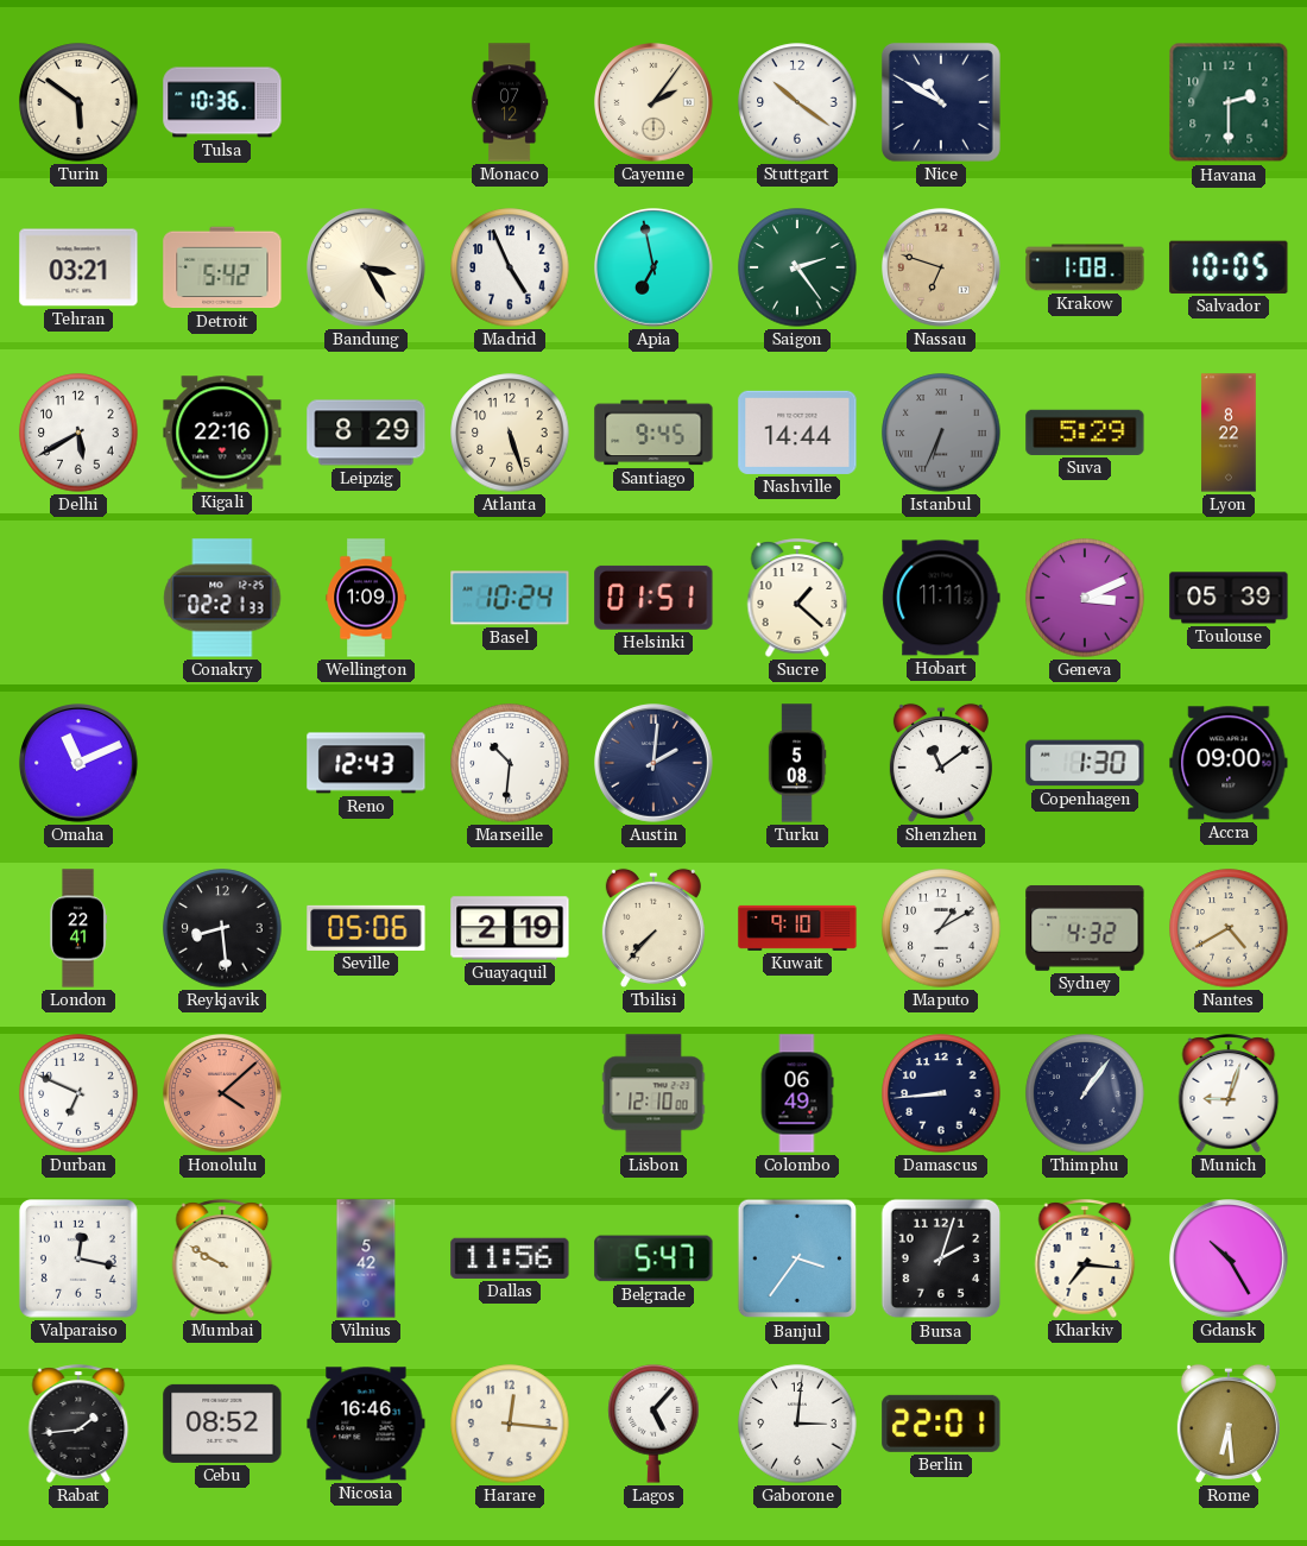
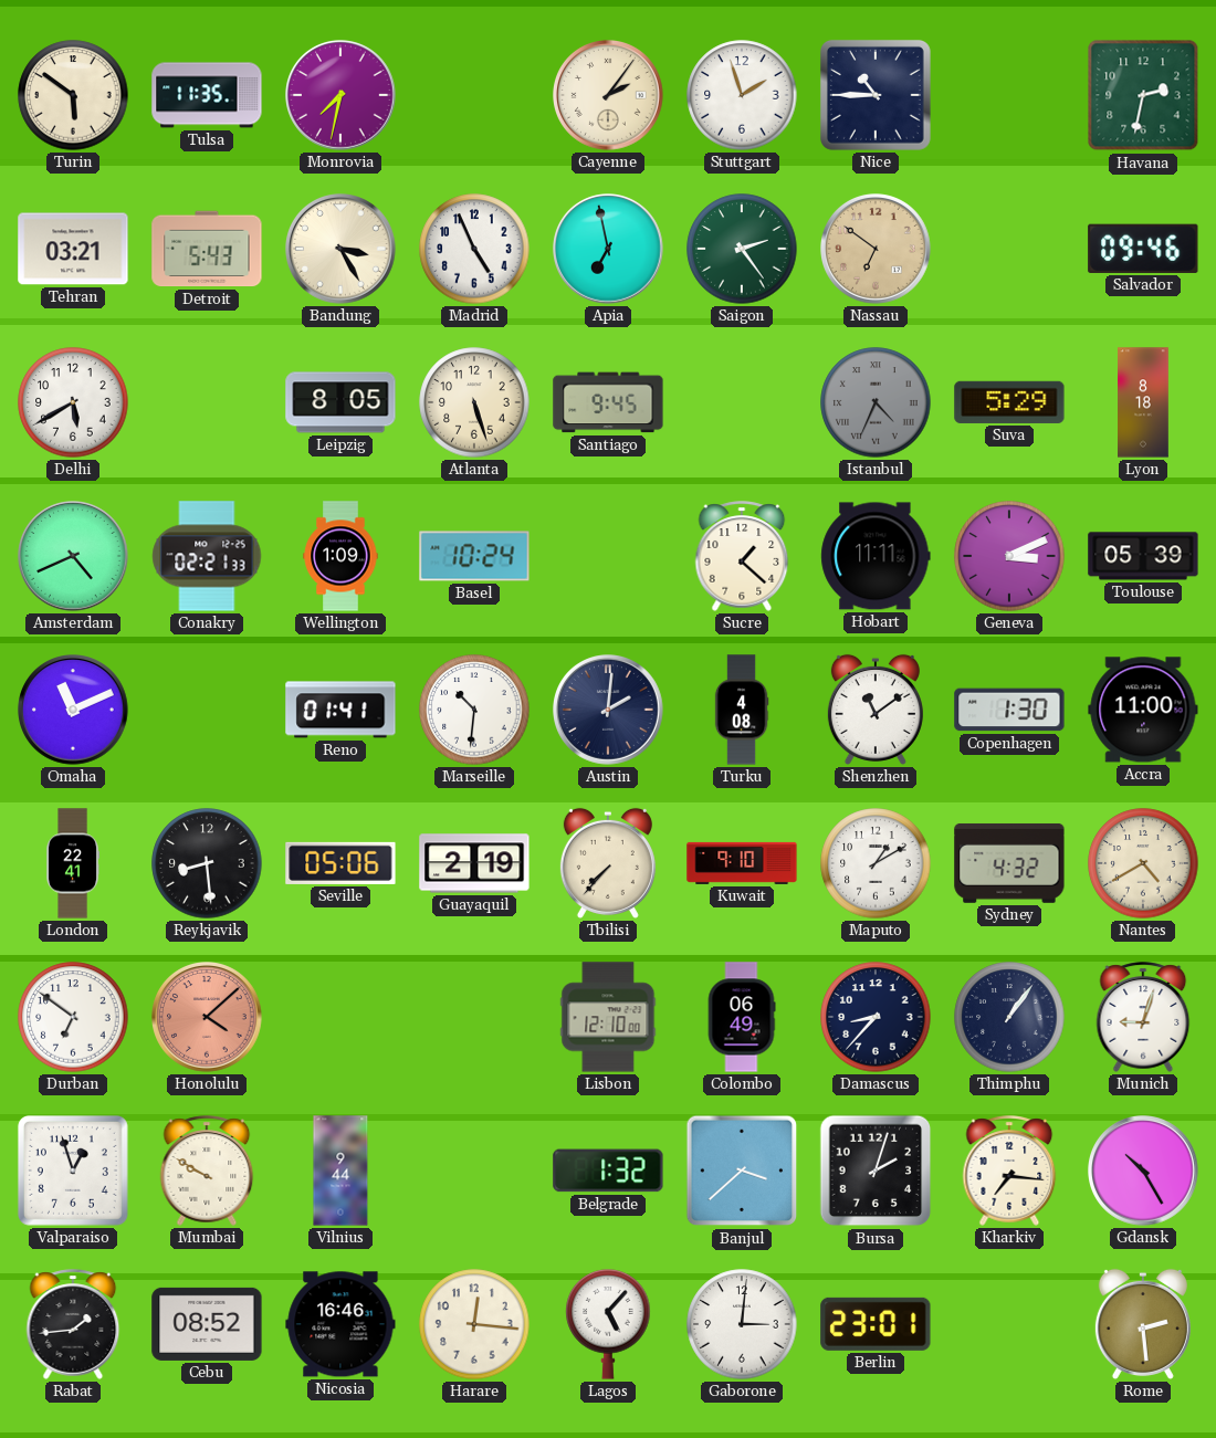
Tulsa: 10:36 -> 11:35 (207, 95)
Monrovia: none -> 7:32 (342, 96)
Monaco: 07:12 -> none (510, 102)
Stuttgart: 10:21 -> 1:57 (742, 95)
Nice: 10:50 -> 10:45 (876, 95)
Havana: 2:30 -> 2:32 (1143, 95)
Detroit: 5:42 -> 5:43 (207, 249)
Nassau: 6:48 -> 6:51 (877, 250)
Krakow: 1:08 -> none (1085, 267)
Salvador: 10:05 -> 09:46 (1143, 249)
Kigali: 22:16 -> none (222, 433)
Leipzig: 8:29 -> 8:05 (340, 402)
Nashville: 14:44 -> none (797, 433)
Istanbul: 6:34 -> 4:34 (876, 402)
Lyon: 8:22 -> 8:18 (1143, 402)
Amsterdam: none -> 4:41 (74, 557)
Helsinki: 01:51 -> none (653, 598)
Reno: 12:43 -> 01:41 (340, 710)
Turku: 5:08 -> 4:08 (742, 710)
Accra: 09:00 -> 11:00 (1143, 710)
Durban: 6:49 -> 6:51 (73, 1017)
Damascus: 8:44 -> 8:37 (876, 1017)
Valparaiso: 12:17 -> 12:57 (73, 1171)
Vilnius: 5:42 -> 9:44 (340, 1171)
Dallas: 11:56 -> none (510, 1258)
Belgrade: 5:47 -> 1:32 (608, 1171)
Banjul: 3:36 -> 3:38 (742, 1171)
Berlin: 22:01 -> 23:01 (876, 1324)
Rome: 6:29 -> 2:29 (1143, 1324)
